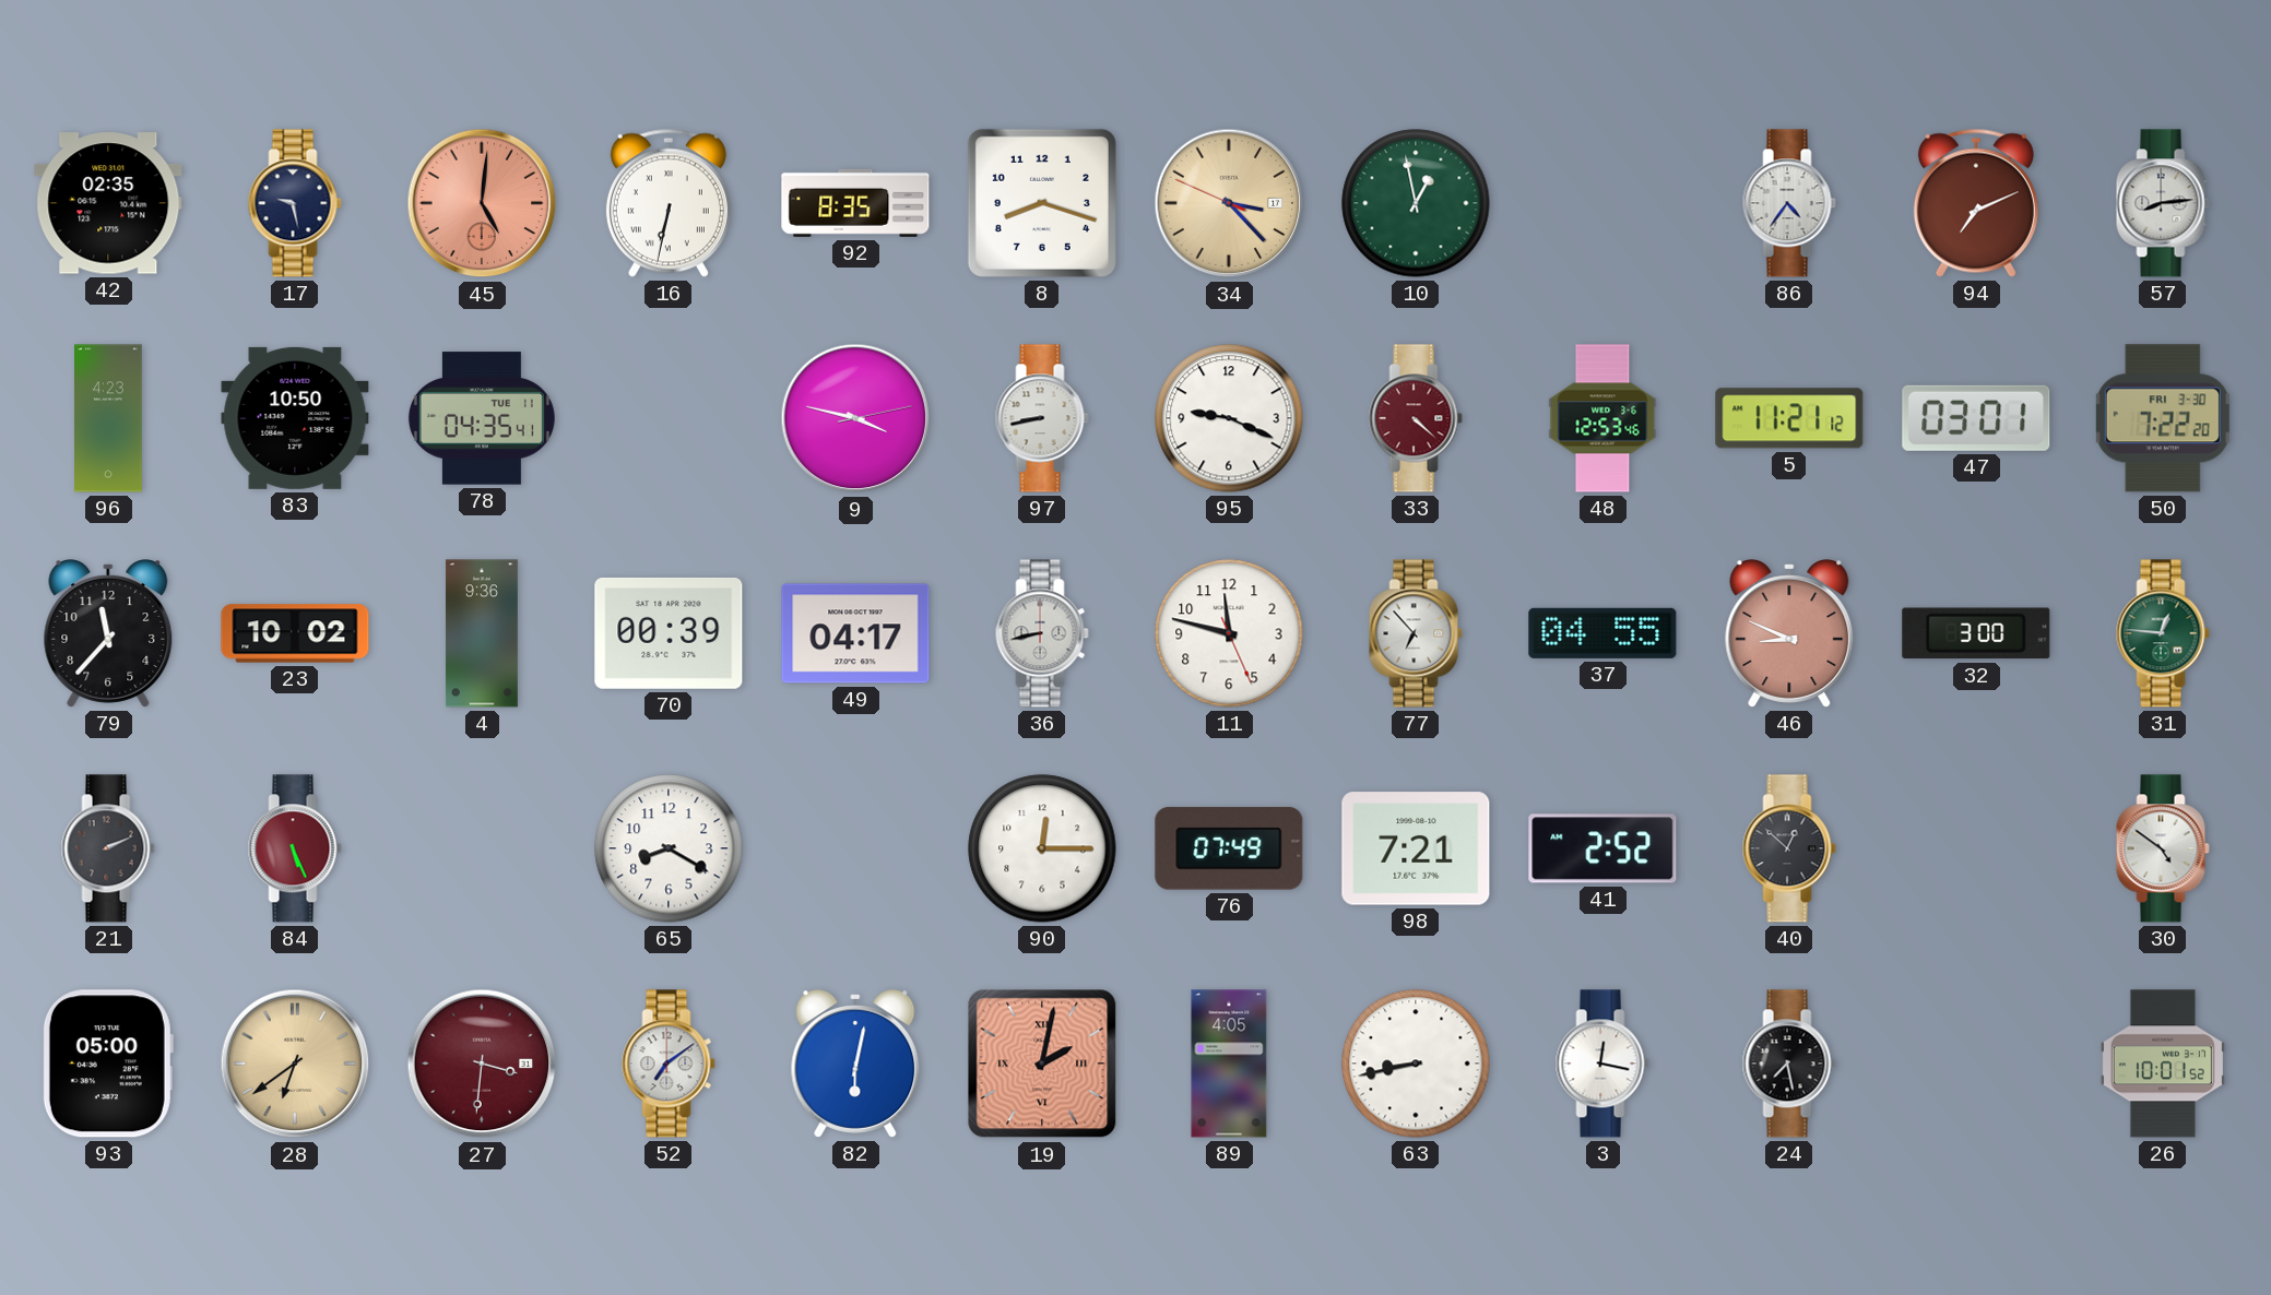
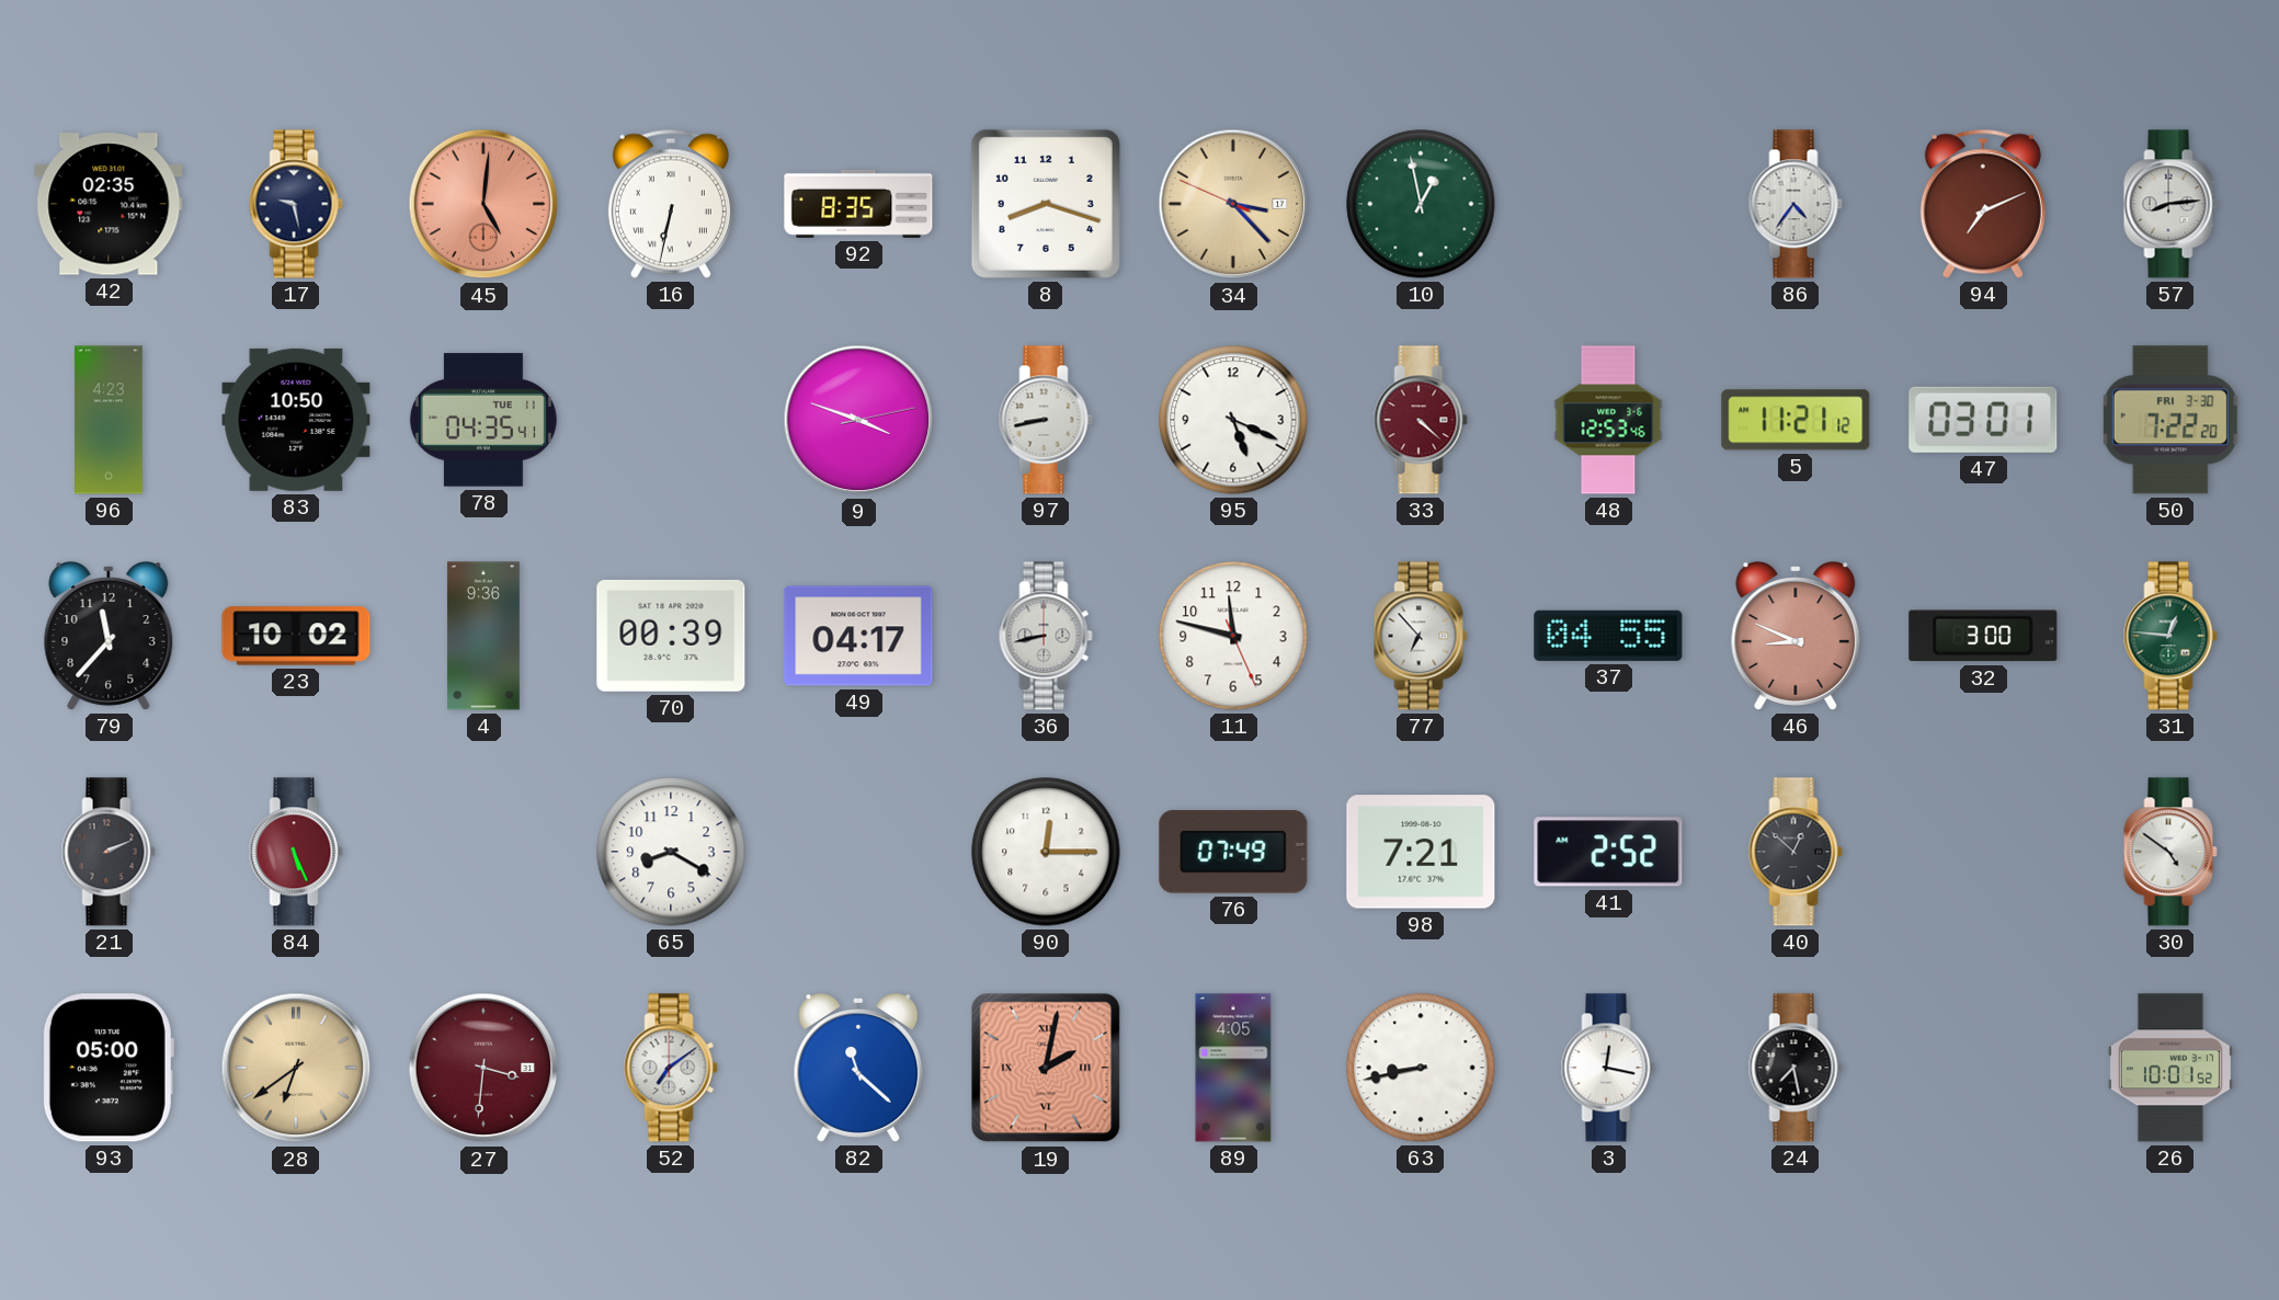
9: 3:47 -> 3:48 (858, 420)
95: 9:19 -> 5:19 (1233, 420)
82: 6:02 -> 11:22 (858, 1068)
